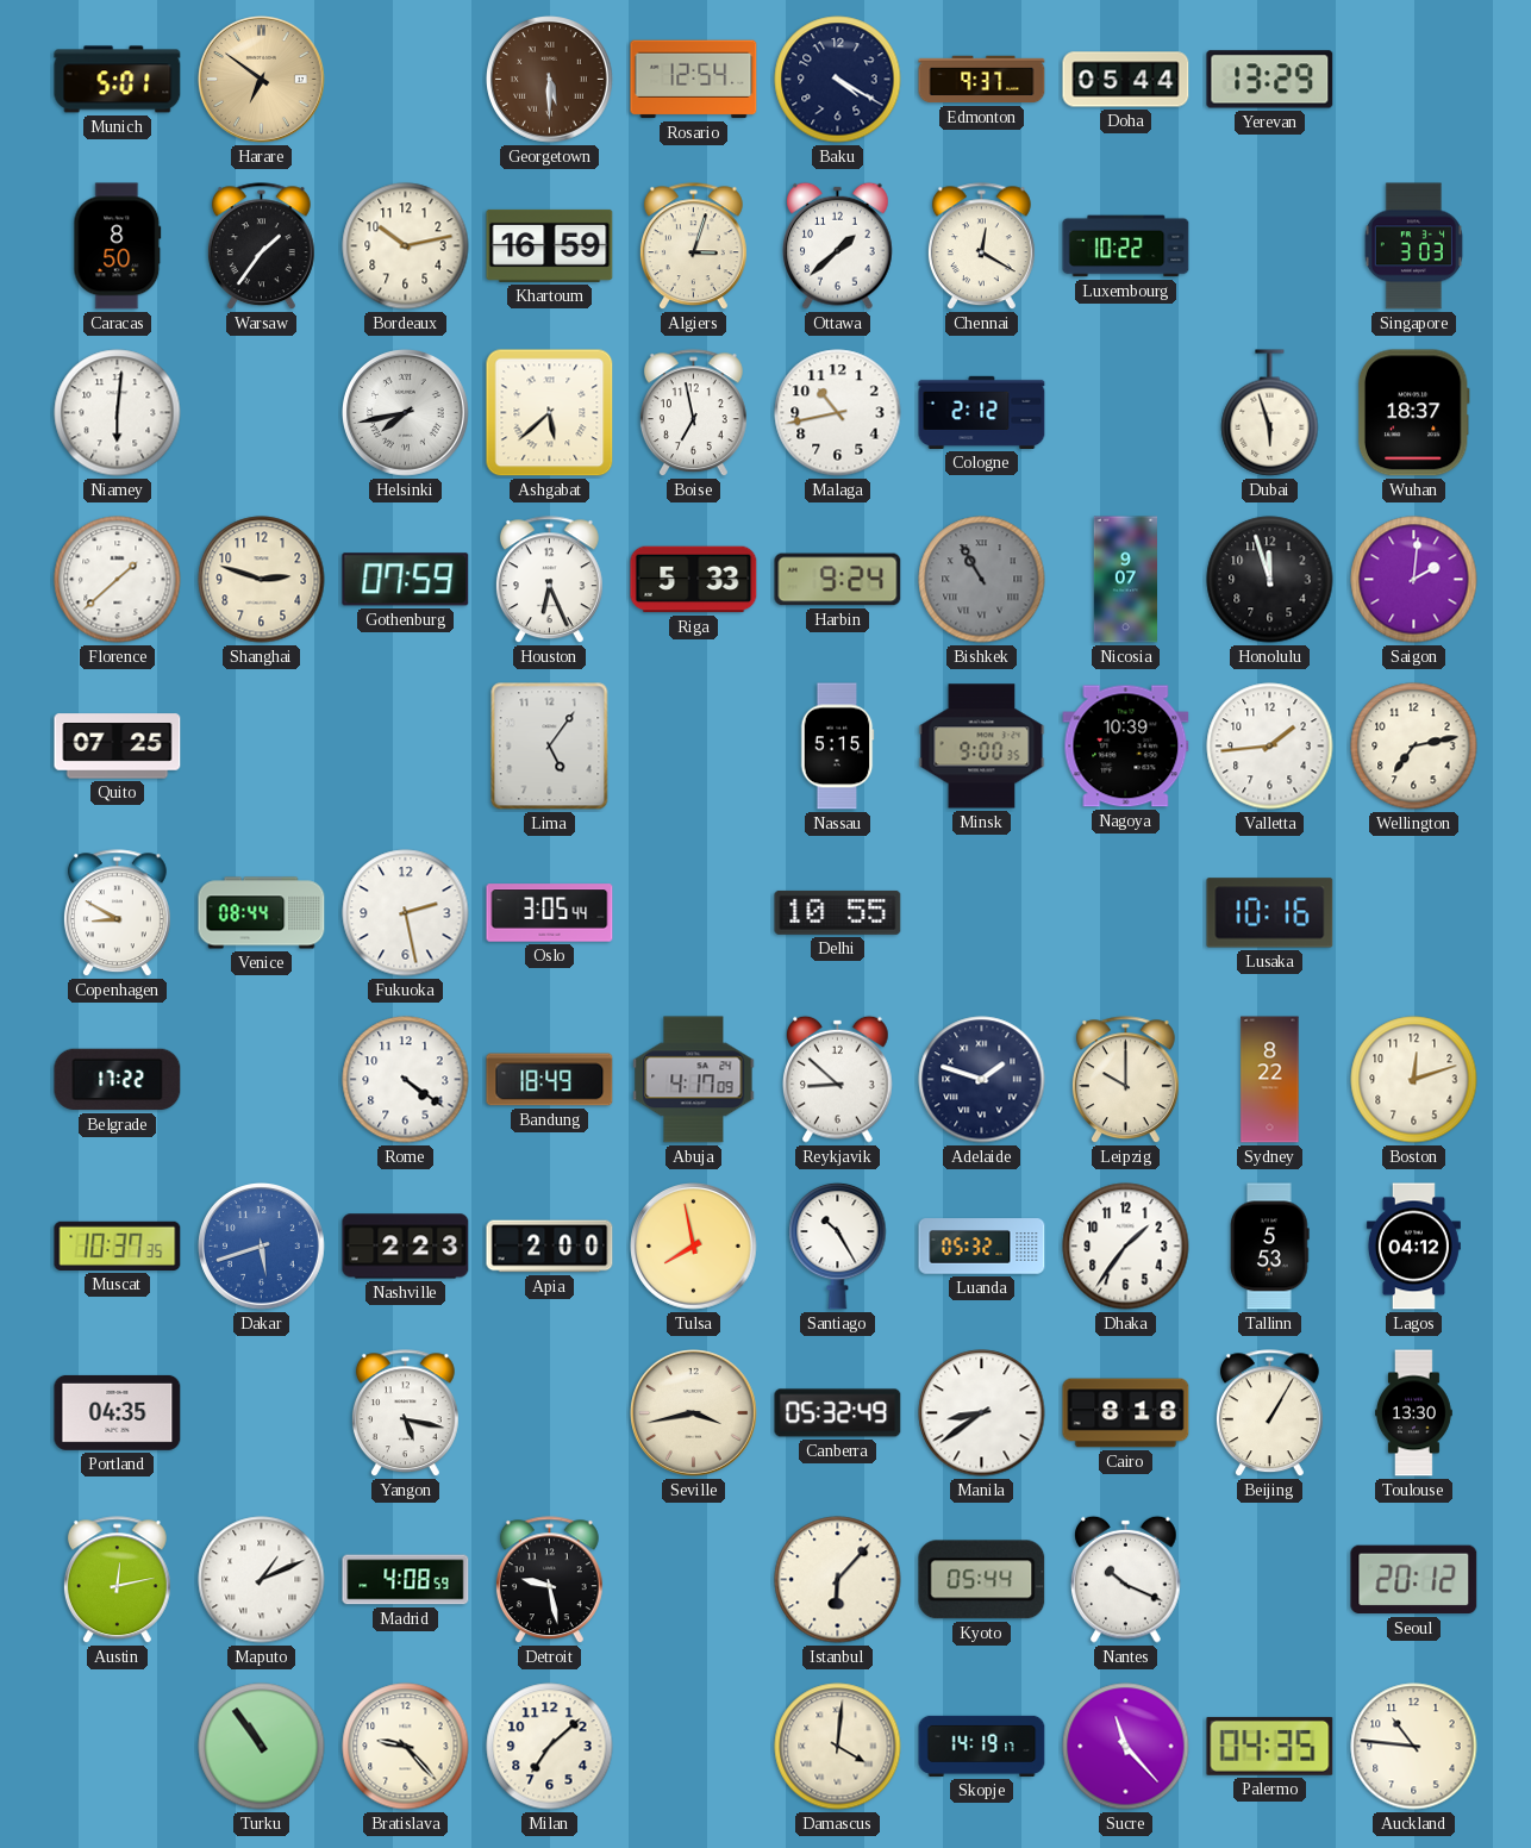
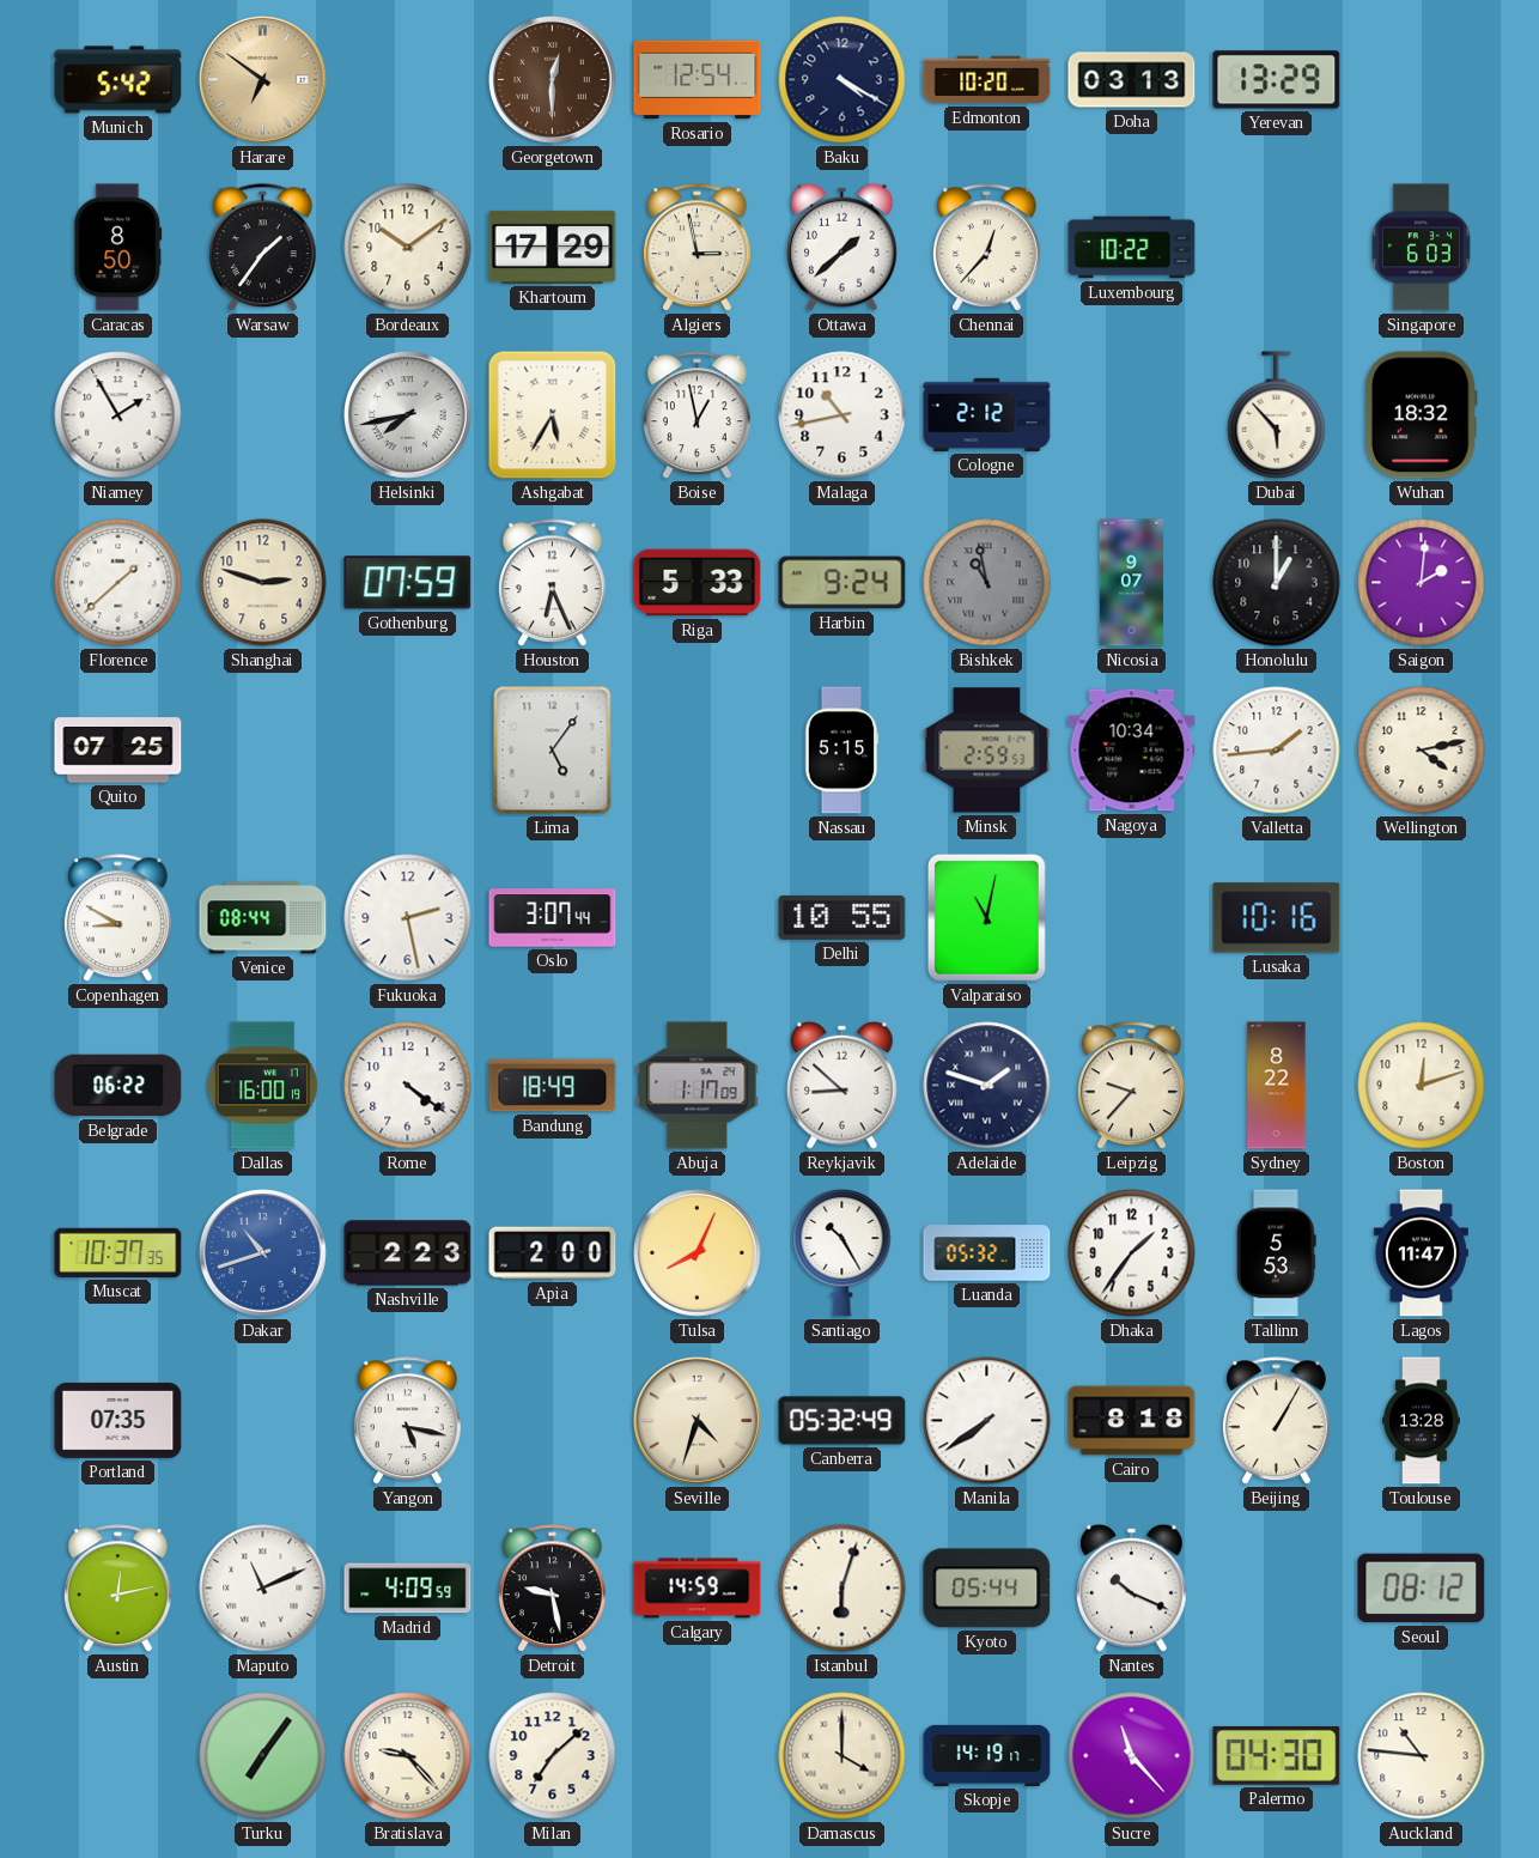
Munich: 5:01 -> 5:42 (118, 80)
Georgetown: 5:30 -> 12:30 (553, 80)
Edmonton: 9:37 -> 10:20 (987, 80)
Doha: 05:44 -> 03:13 (1132, 80)
Bordeaux: 10:13 -> 10:09 (408, 248)
Khartoum: 16:59 -> 17:29 (553, 247)
Algiers: 3:03 -> 2:58 (696, 248)
Chennai: 12:20 -> 12:37 (986, 248)
Singapore: 3:03 -> 6:03 (1421, 248)
Niamey: 6:01 -> 1:55 (118, 415)
Ashgabat: 5:38 -> 5:35 (553, 415)
Boise: 6:58 -> 12:58 (696, 415)
Dubai: 5:57 -> 5:53 (1277, 415)
Wuhan: 18:37 -> 18:32 (1421, 415)
Bishkek: 10:55 -> 10:58 (987, 583)
Honolulu: 11:57 -> 1:00 (1277, 583)
Minsk: 9:00 -> 2:59 (987, 751)
Nagoya: 10:39 -> 10:34 (1132, 751)
Wellington: 7:13 -> 4:13 (1422, 751)
Oslo: 3:05 -> 3:07 (553, 918)
Valparaiso: none -> 11:02 (986, 917)
Belgrade: 17:22 -> 06:22 (118, 1086)
Dallas: none -> 16:00 (263, 1086)
Abuja: 4:17 -> 1:17 (698, 1086)
Leipzig: 10:00 -> 9:37 (1131, 1086)
Dakar: 5:42 -> 10:42 (263, 1253)
Tulsa: 7:58 -> 8:04 (698, 1253)
Lagos: 04:12 -> 11:47 (1421, 1253)
Portland: 04:35 -> 07:35 (118, 1420)
Seville: 3:43 -> 4:33 (698, 1421)
Manila: 8:39 -> 7:39 (987, 1421)
Toulouse: 13:30 -> 13:28 (1422, 1421)
Maputo: 1:11 -> 11:11 (263, 1589)
Madrid: 4:08 -> 4:09 (408, 1589)
Calgary: none -> 14:59 (698, 1589)
Istanbul: 6:07 -> 6:03 (843, 1589)
Seoul: 20:12 -> 08:12 (1422, 1589)
Turku: 10:54 -> 7:06 (263, 1756)
Damascus: 4:01 -> 4:00 (843, 1756)
Palermo: 04:35 -> 04:30 (1277, 1755)
